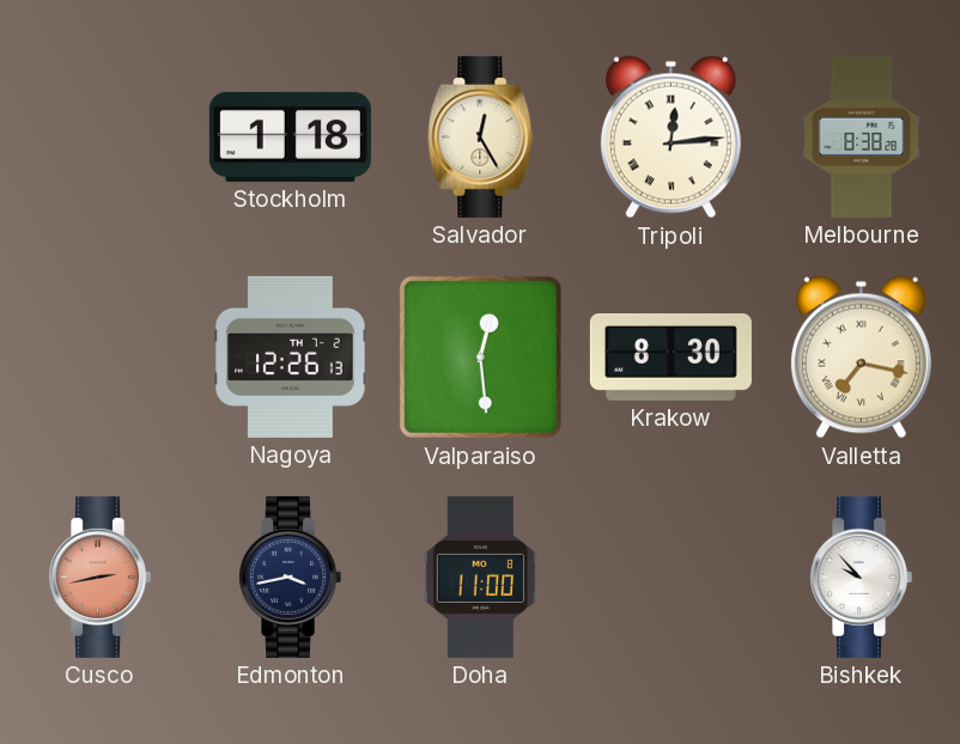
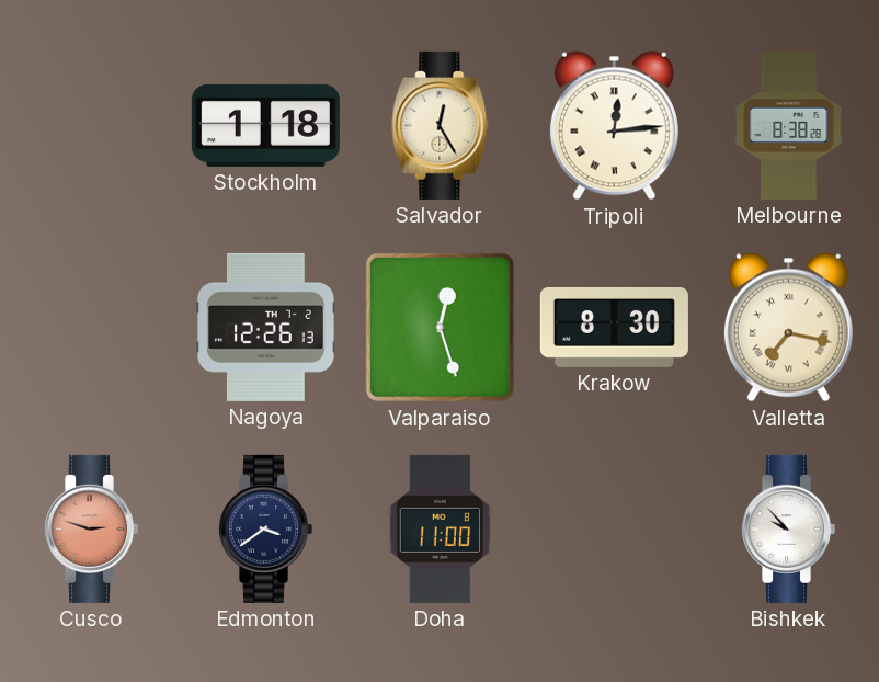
Valparaiso: 12:29 -> 12:27 (439, 327)
Cusco: 2:43 -> 2:48 (92, 528)
Edmonton: 3:43 -> 3:39 (266, 528)
